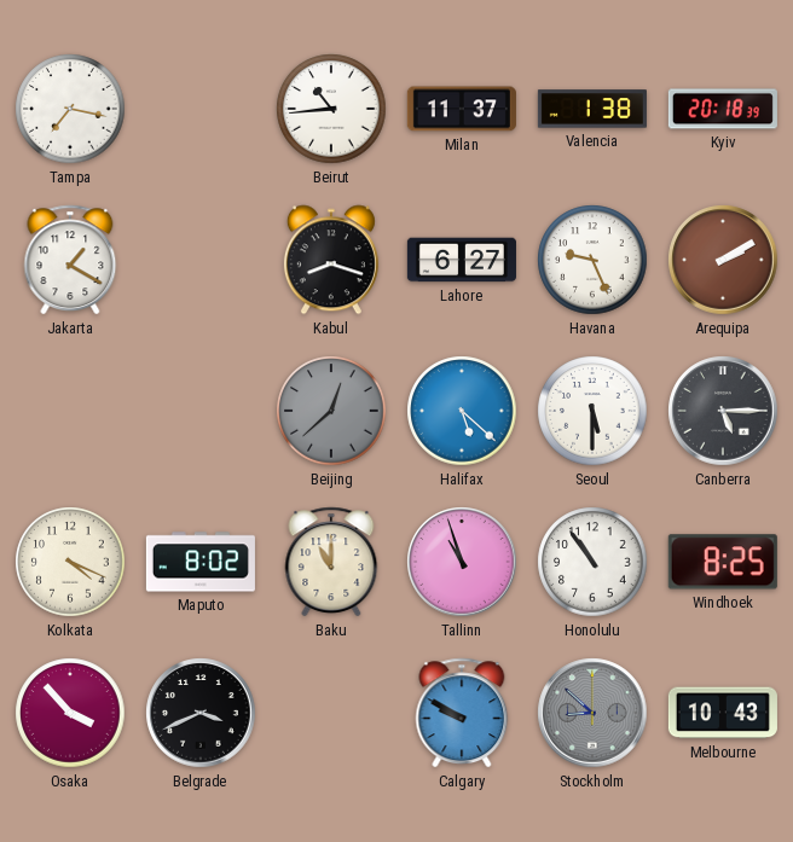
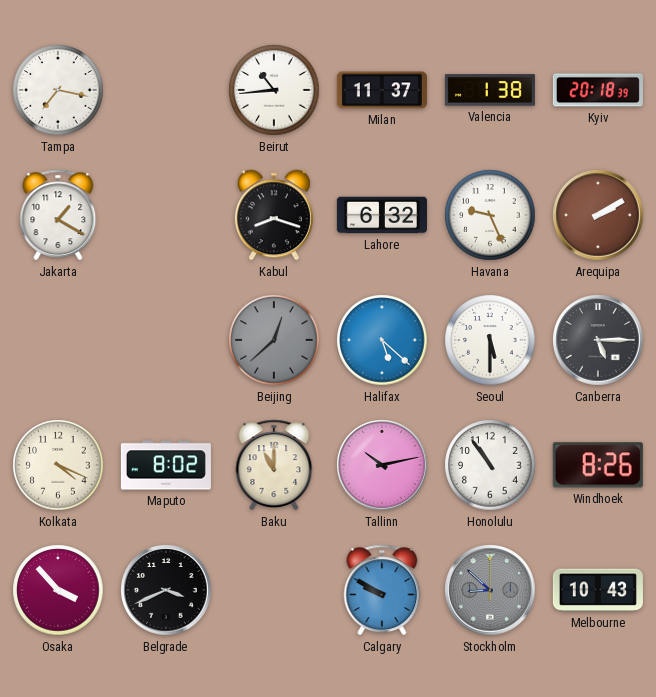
Lahore: 6:27 -> 6:32 (382, 215)
Tallinn: 10:57 -> 10:13 (382, 465)
Windhoek: 8:25 -> 8:26 (598, 465)
